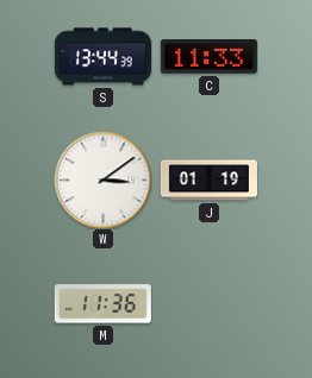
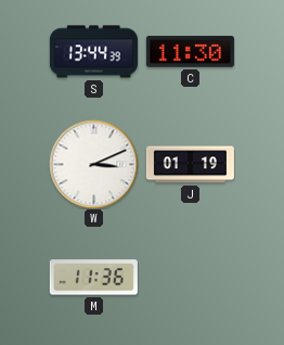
C: 11:33 -> 11:30 (190, 52)
W: 3:09 -> 3:11 (93, 164)
